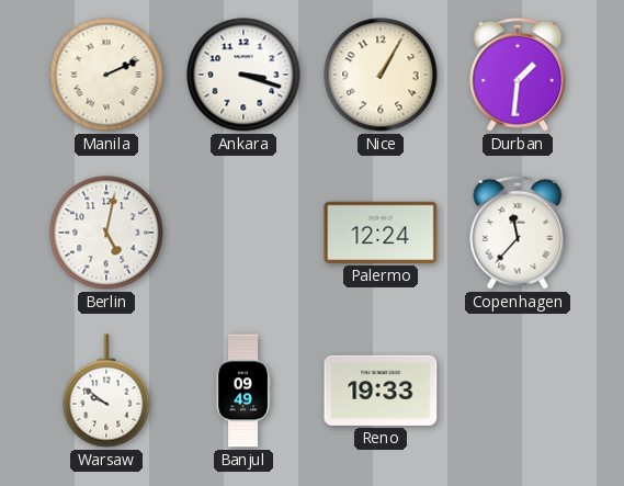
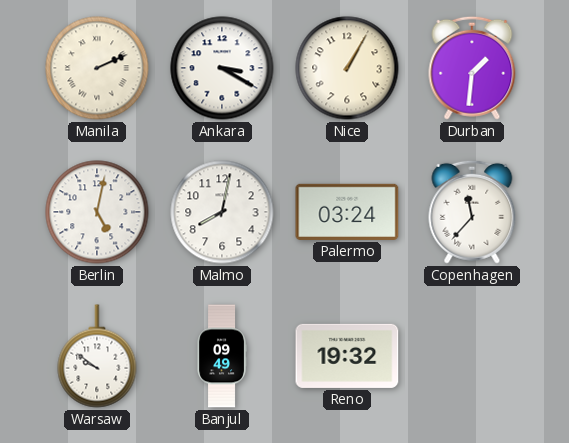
Ankara: 3:18 -> 3:20 (222, 68)
Malmo: none -> 8:02 (222, 212)
Palermo: 12:24 -> 03:24 (347, 212)
Reno: 19:33 -> 19:32 (347, 356)
